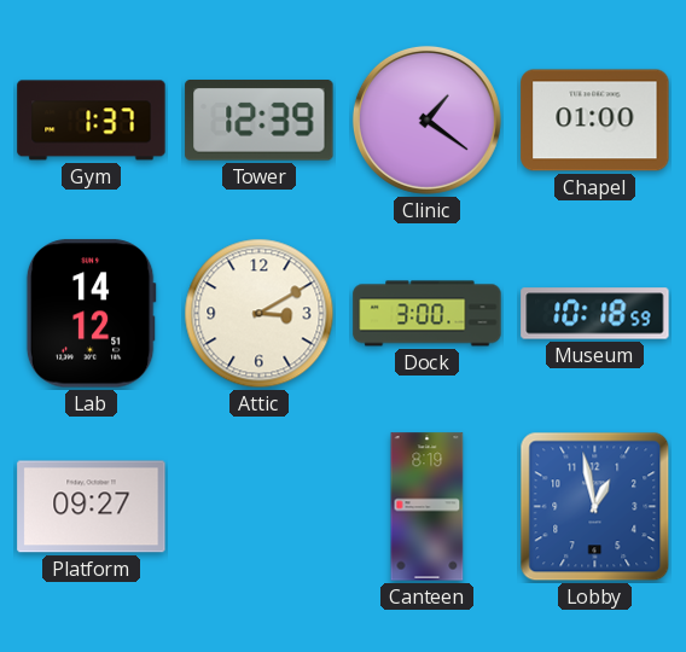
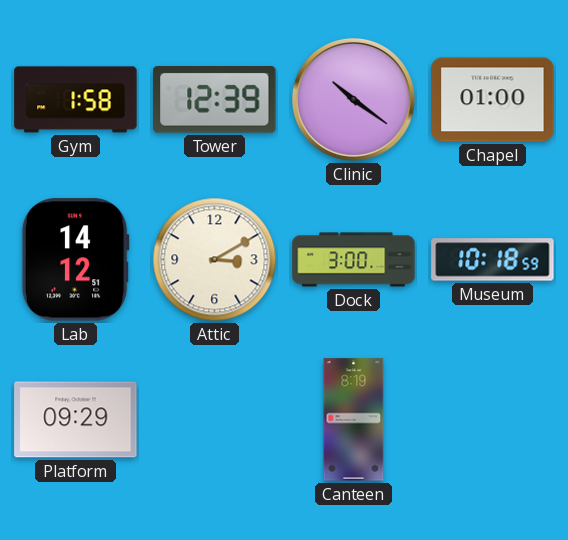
Gym: 1:37 -> 1:58 (76, 100)
Clinic: 1:21 -> 10:21 (353, 99)
Platform: 09:27 -> 09:29 (76, 420)
Lobby: 12:58 -> none (595, 507)
